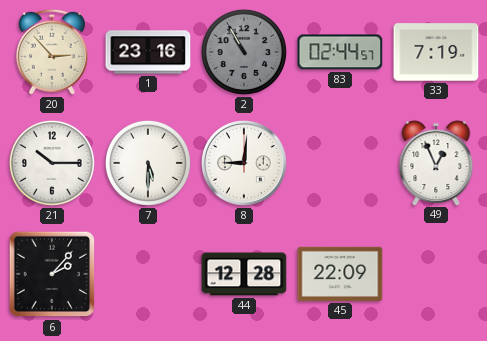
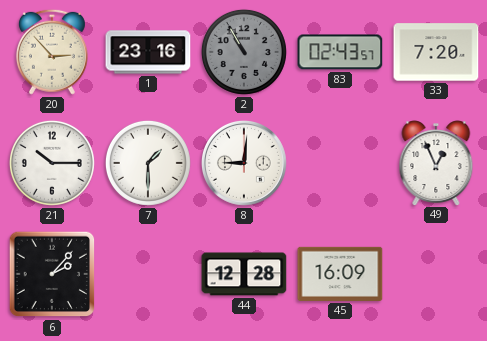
83: 02:44 -> 02:43 (340, 52)
33: 7:19 -> 7:20 (436, 52)
7: 5:30 -> 1:30 (148, 163)
45: 22:09 -> 16:09 (340, 274)
